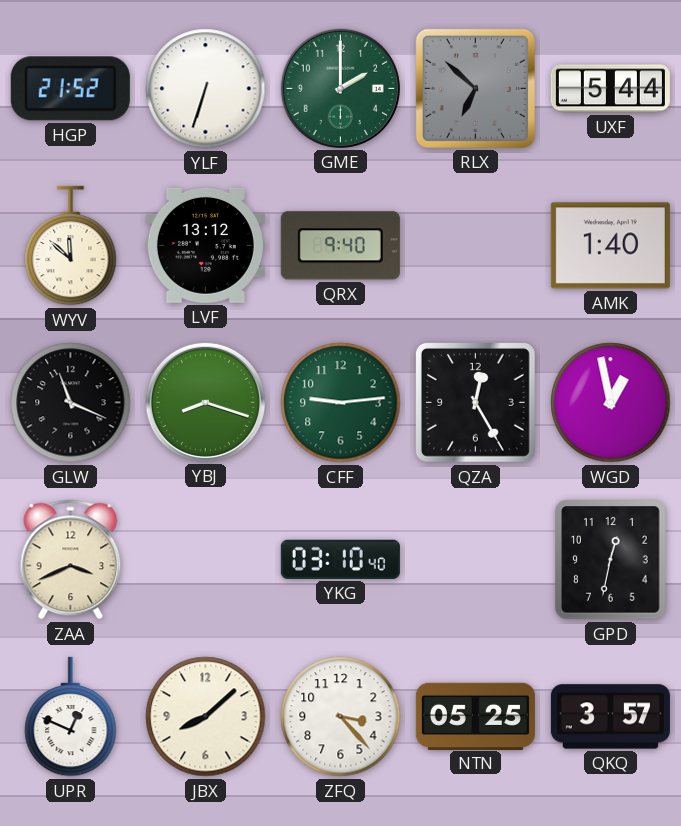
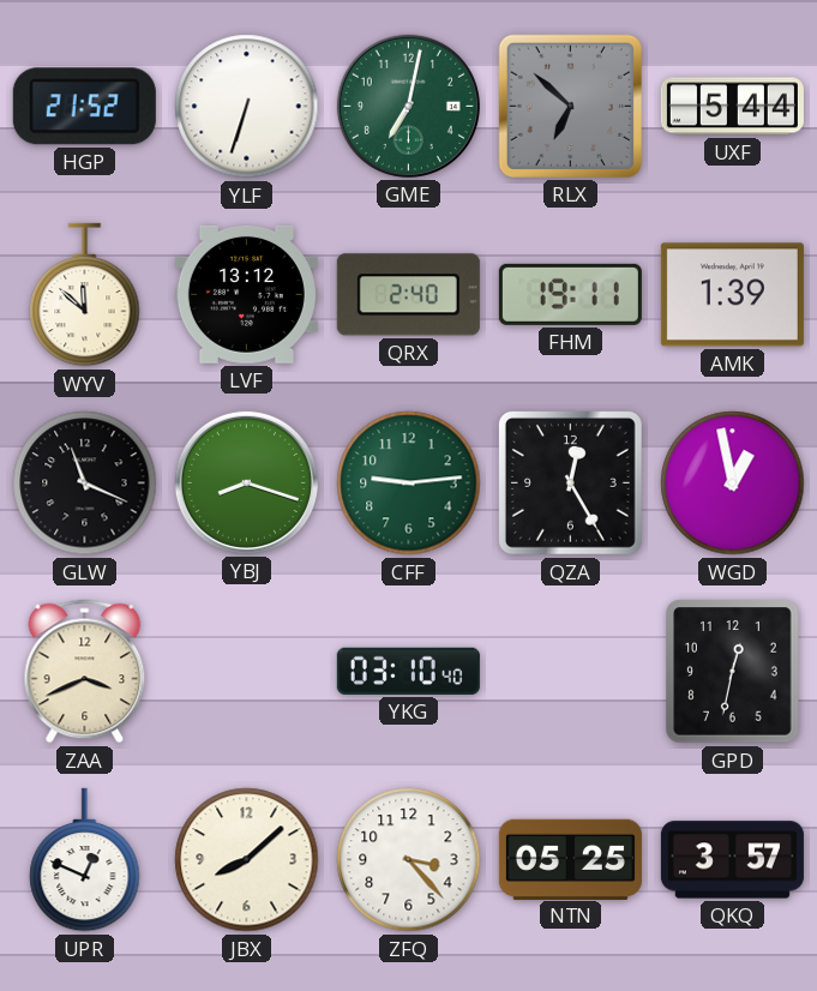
GME: 2:00 -> 7:02 (408, 106)
QRX: 9:40 -> 2:40 (408, 295)
FHM: none -> 19:11 (570, 294)
AMK: 1:40 -> 1:39 (732, 295)
